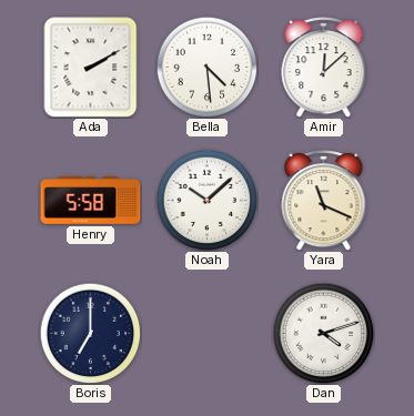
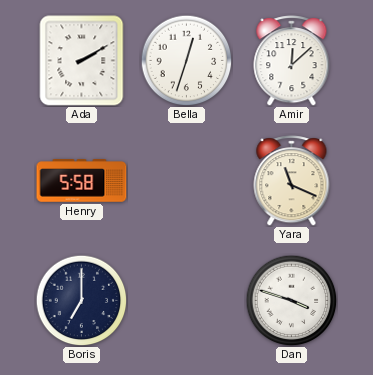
Bella: 4:29 -> 12:33 (186, 60)
Noah: 10:08 -> none (206, 200)
Dan: 4:12 -> 3:48 (291, 300)
